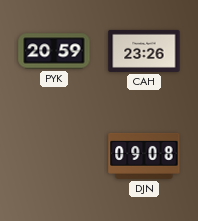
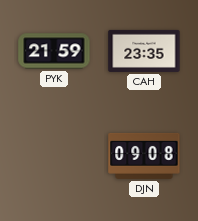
PYK: 20:59 -> 21:59 (54, 51)
CAH: 23:26 -> 23:35 (144, 51)
